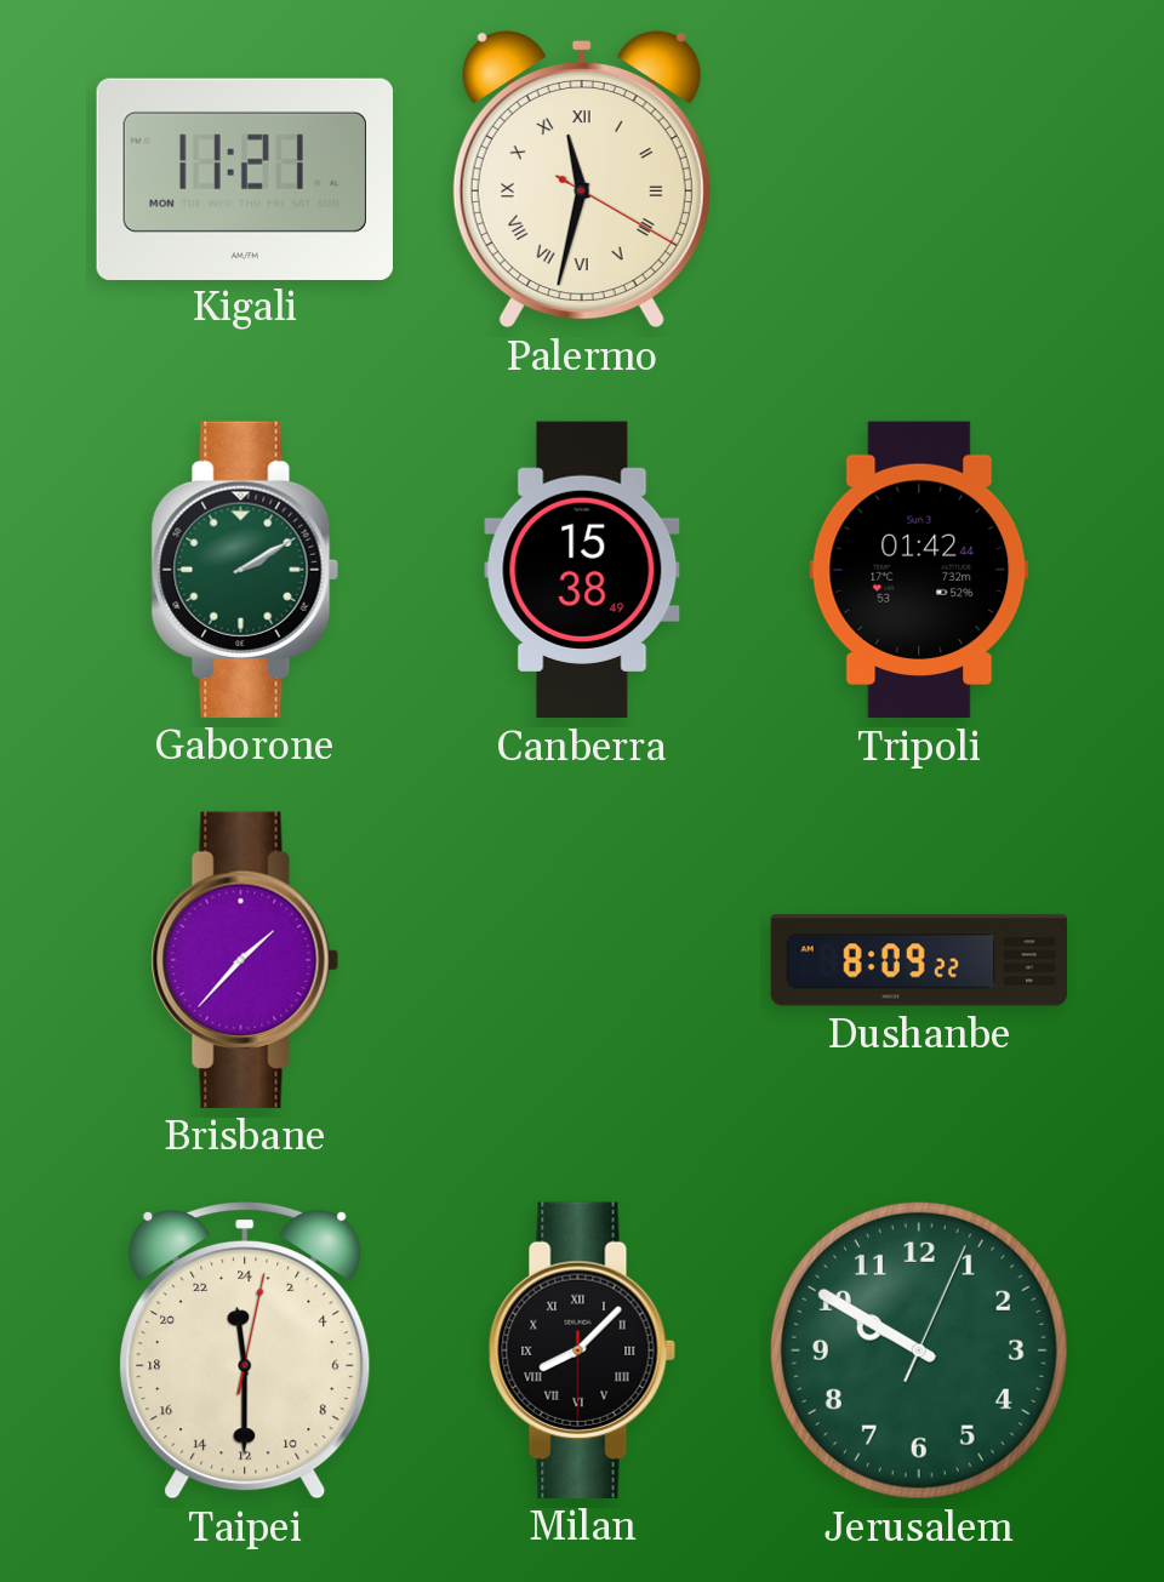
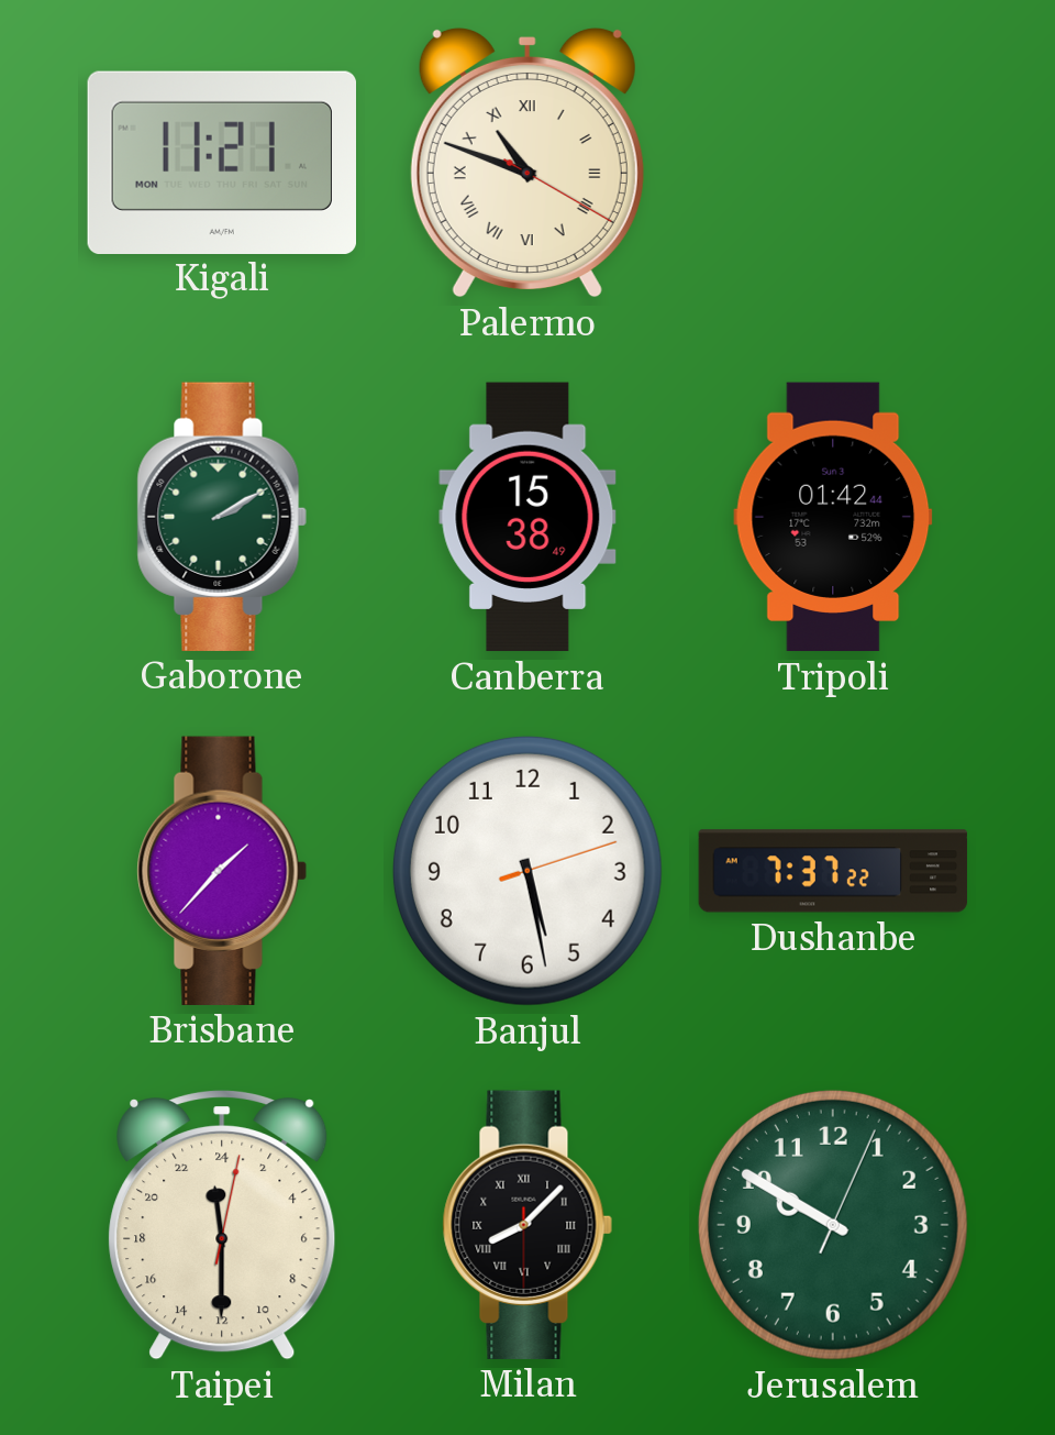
Palermo: 11:32 -> 10:48 (527, 163)
Banjul: none -> 5:28 (527, 871)
Dushanbe: 8:09 -> 7:37 (833, 871)
